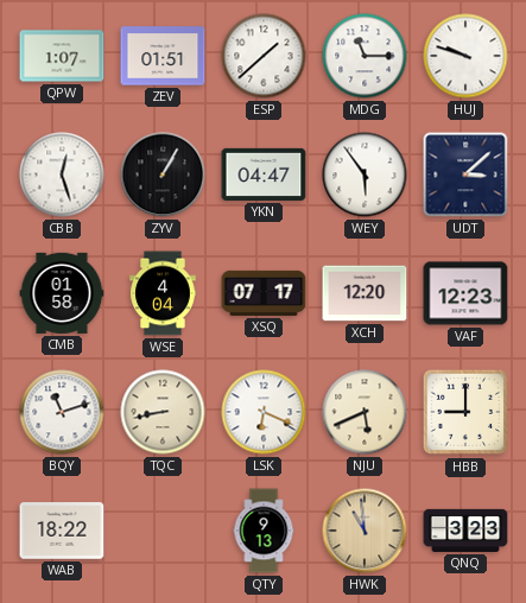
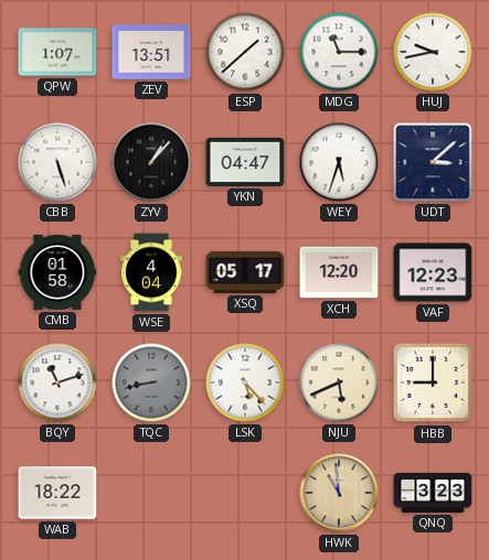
ZEV: 01:51 -> 13:51 (151, 52)
HUJ: 9:48 -> 9:43 (433, 52)
CBB: 12:27 -> 5:27 (57, 162)
ZYV: 1:05 -> 1:07 (151, 162)
WEY: 5:54 -> 5:33 (339, 162)
XSQ: 07:17 -> 05:17 (245, 272)
TQC dial: cream -> grey (151, 383)
LSK: 6:19 -> 5:23 (245, 383)
QTY: 9:13 -> none (264, 531)
